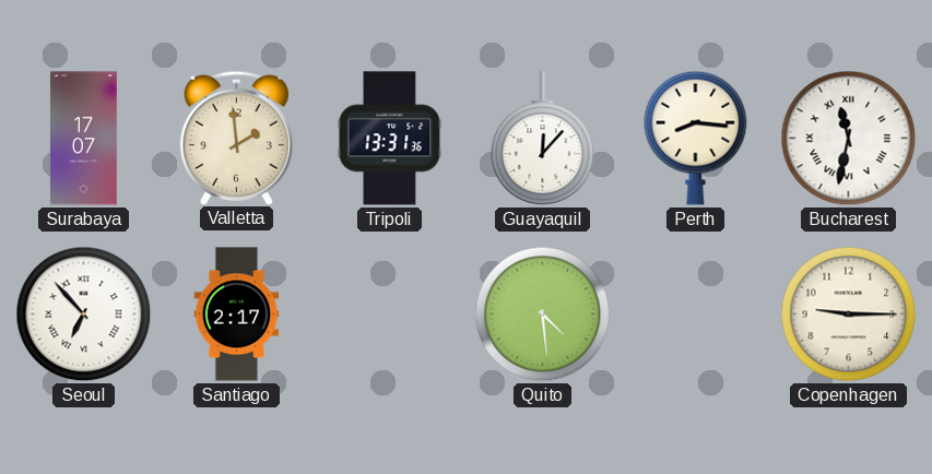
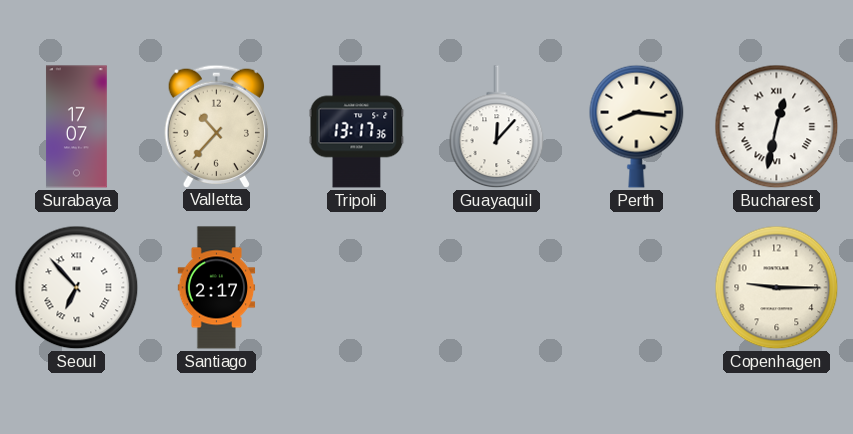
Valletta: 1:59 -> 10:37 (216, 126)
Tripoli: 13:31 -> 13:17 (357, 127)
Bucharest: 11:32 -> 12:32 (777, 127)
Quito: 4:29 -> none (543, 315)
